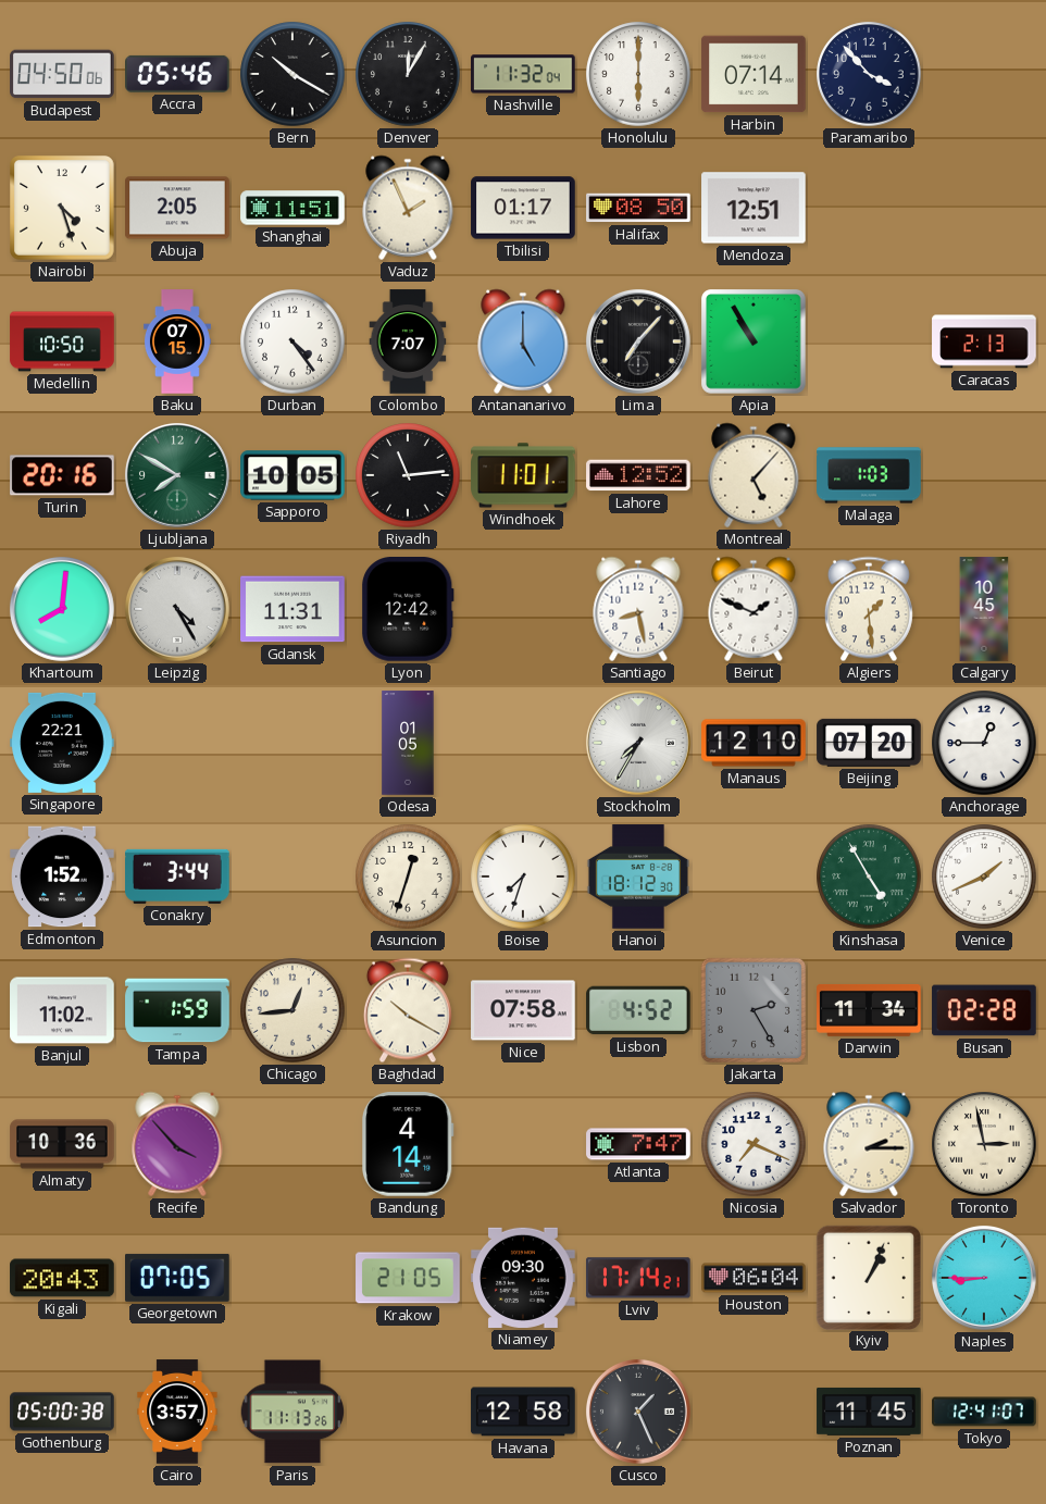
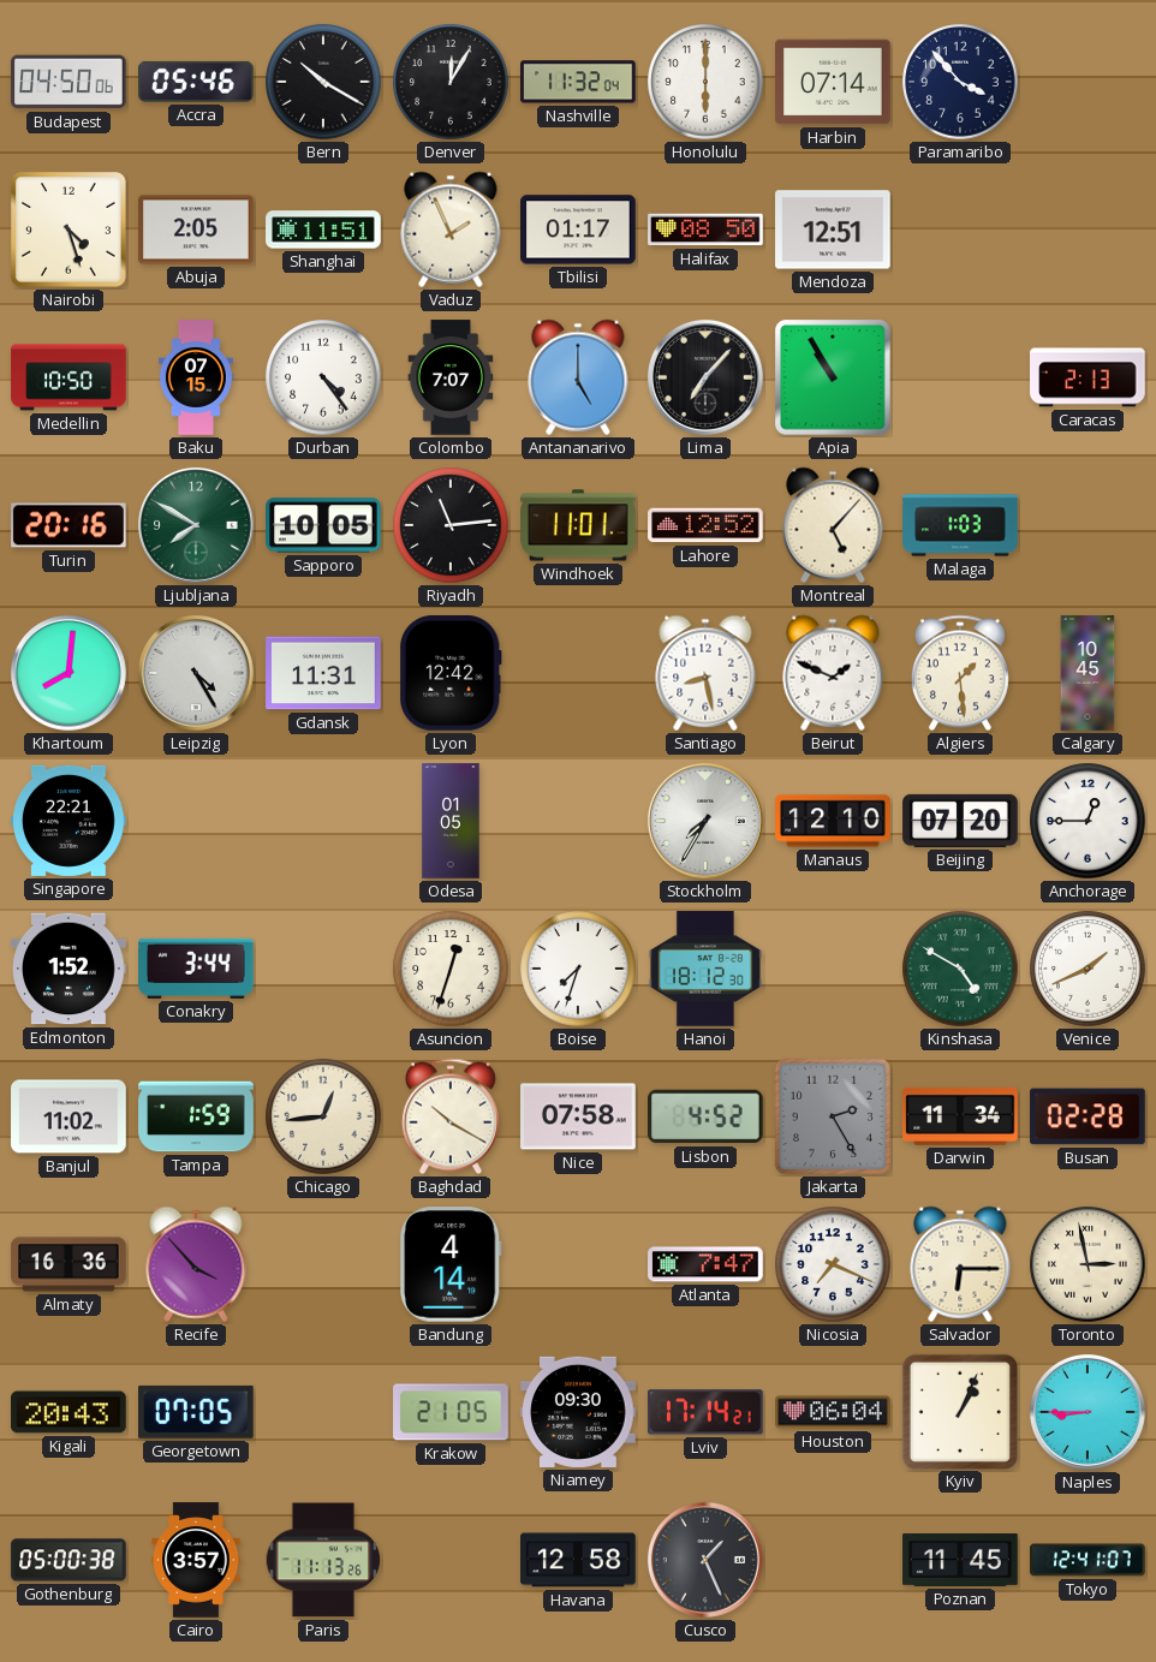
Kinshasa: 4:55 -> 4:50 (960, 969)
Almaty: 10:36 -> 16:36 (68, 1264)
Salvador: 2:15 -> 6:15 (960, 1264)
